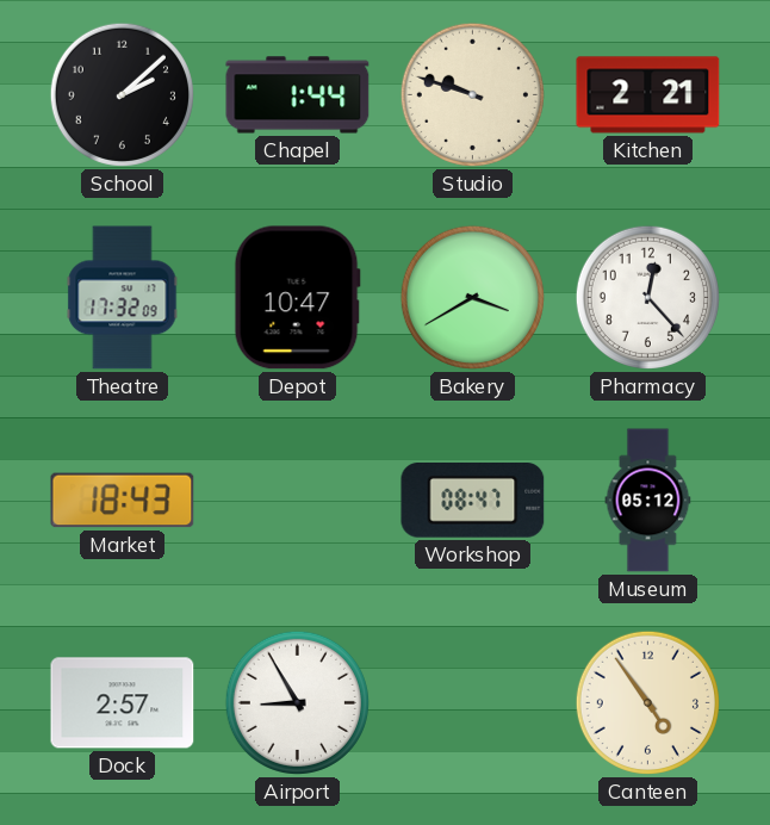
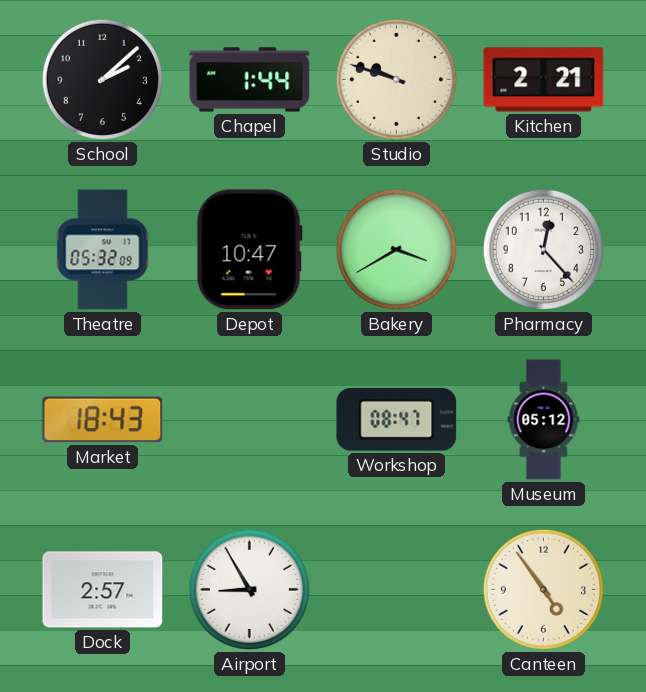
Theatre: 17:32 -> 05:32 (103, 250)
